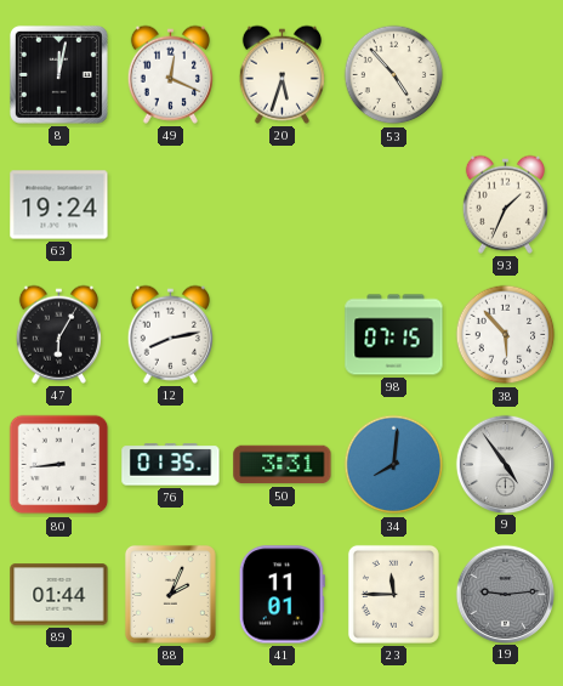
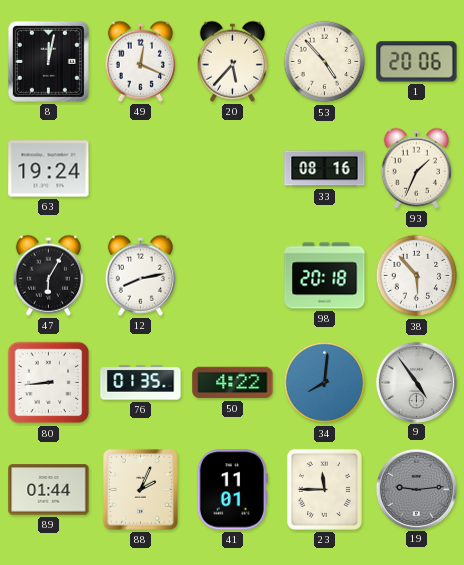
20: 5:33 -> 5:37 (232, 61)
1: none -> 20:06 (417, 62)
33: none -> 08:16 (325, 169)
98: 07:15 -> 20:18 (325, 276)
50: 3:31 -> 4:22 (233, 383)
